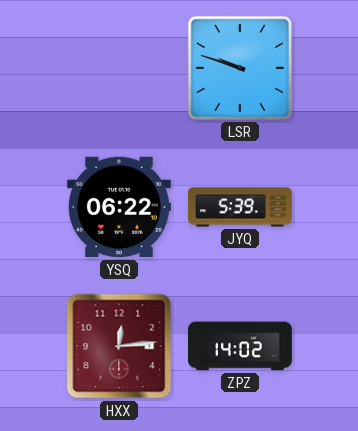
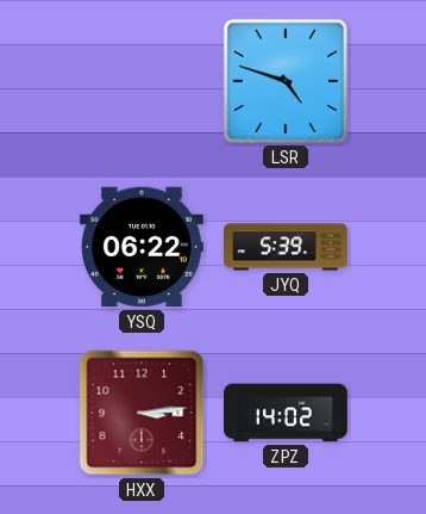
LSR: 9:48 -> 4:48 (286, 81)
HXX: 12:14 -> 3:14 (142, 413)
